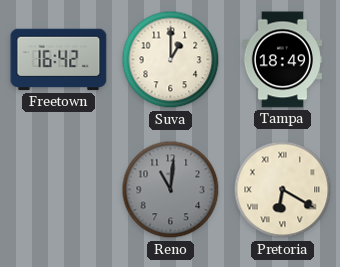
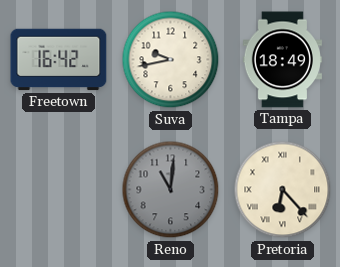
Suva: 1:00 -> 9:43 (171, 60)
Pretoria: 6:20 -> 6:23 (283, 190)
